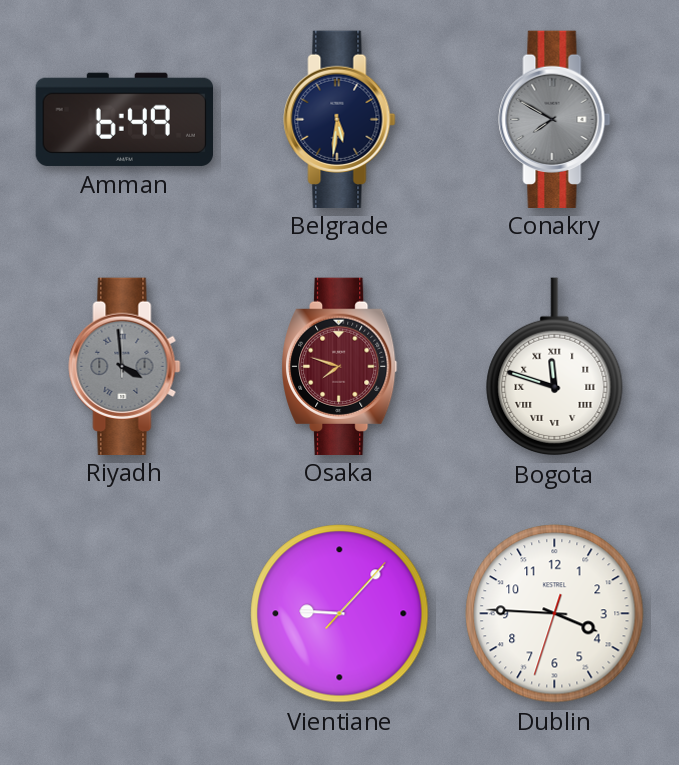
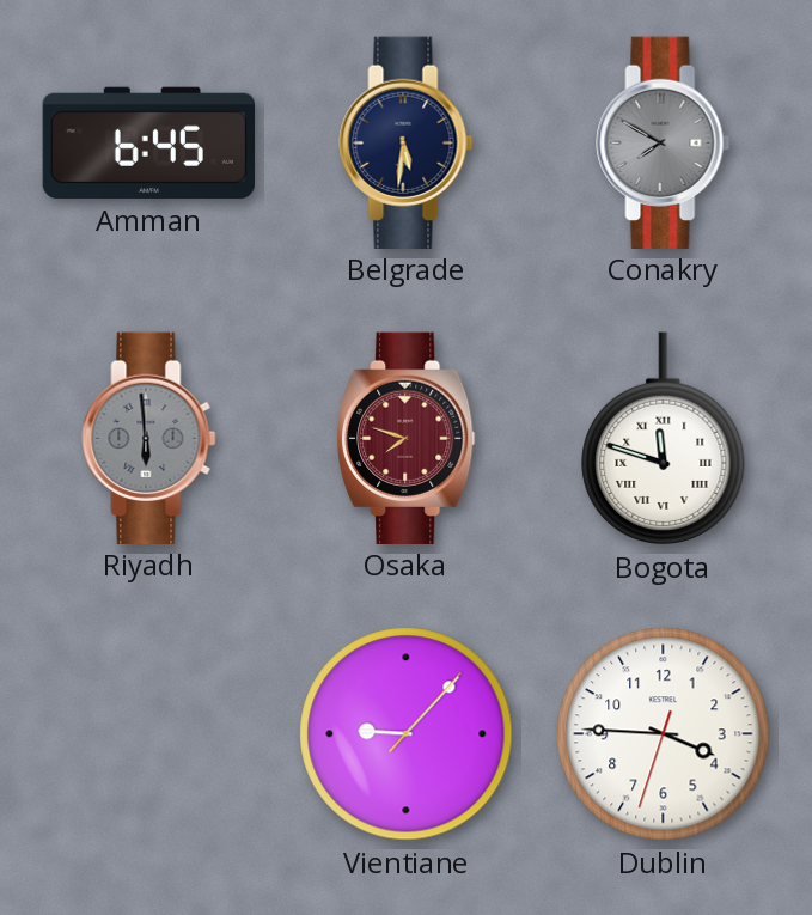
Amman: 6:49 -> 6:45 (148, 142)
Riyadh: 3:59 -> 5:59 (149, 438)
